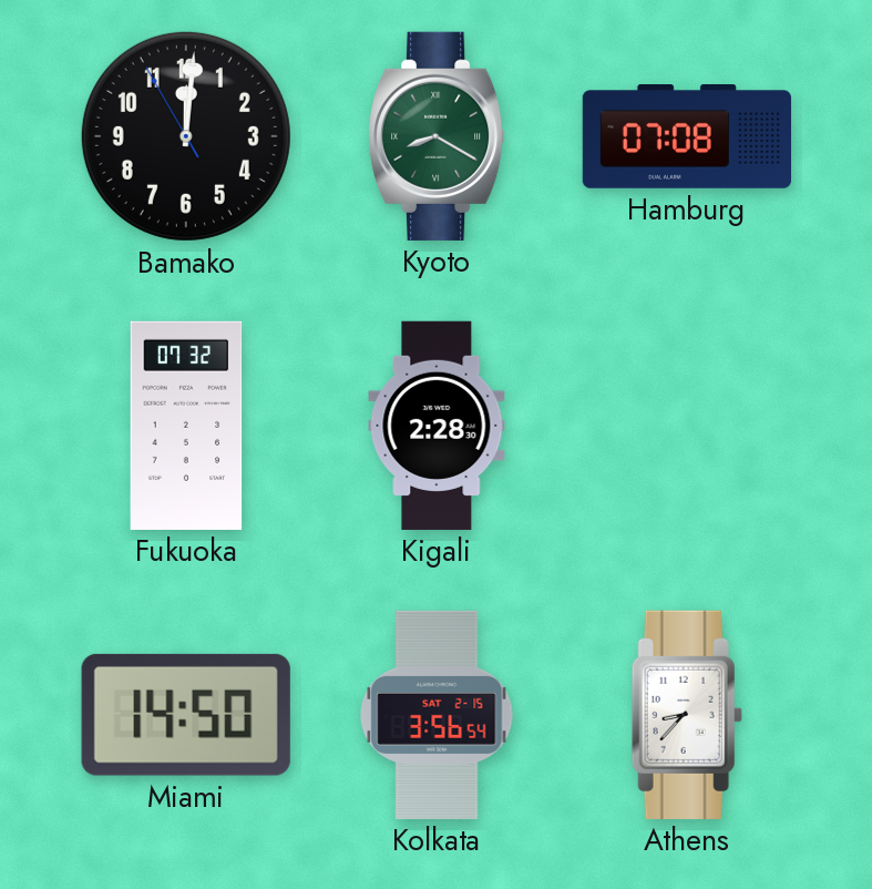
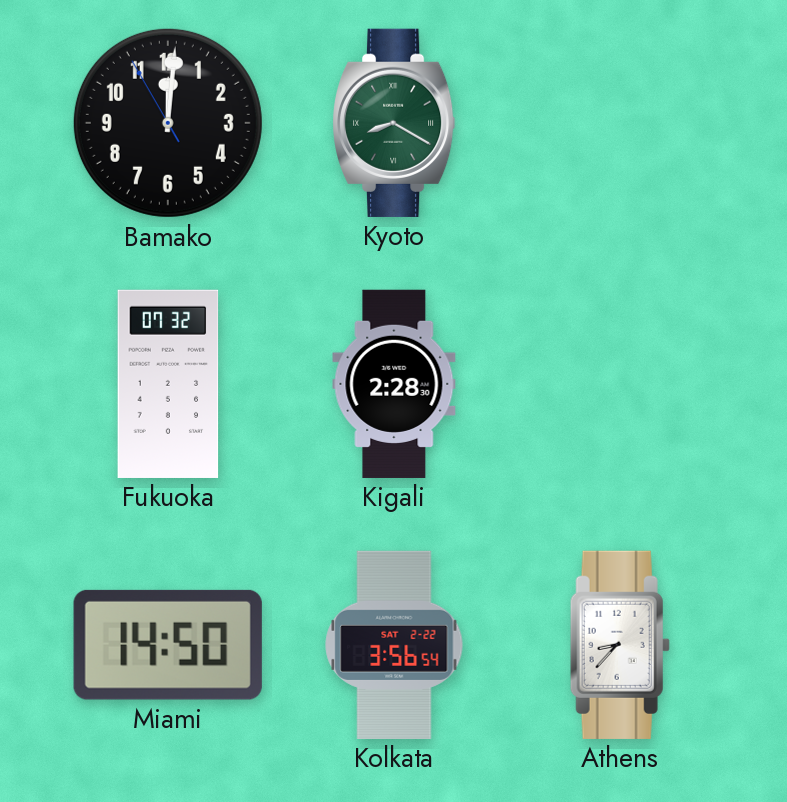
Hamburg: 07:08 -> none (686, 137)
Kolkata date: SAT 2-15 -> SAT 2-22 (394, 645)
